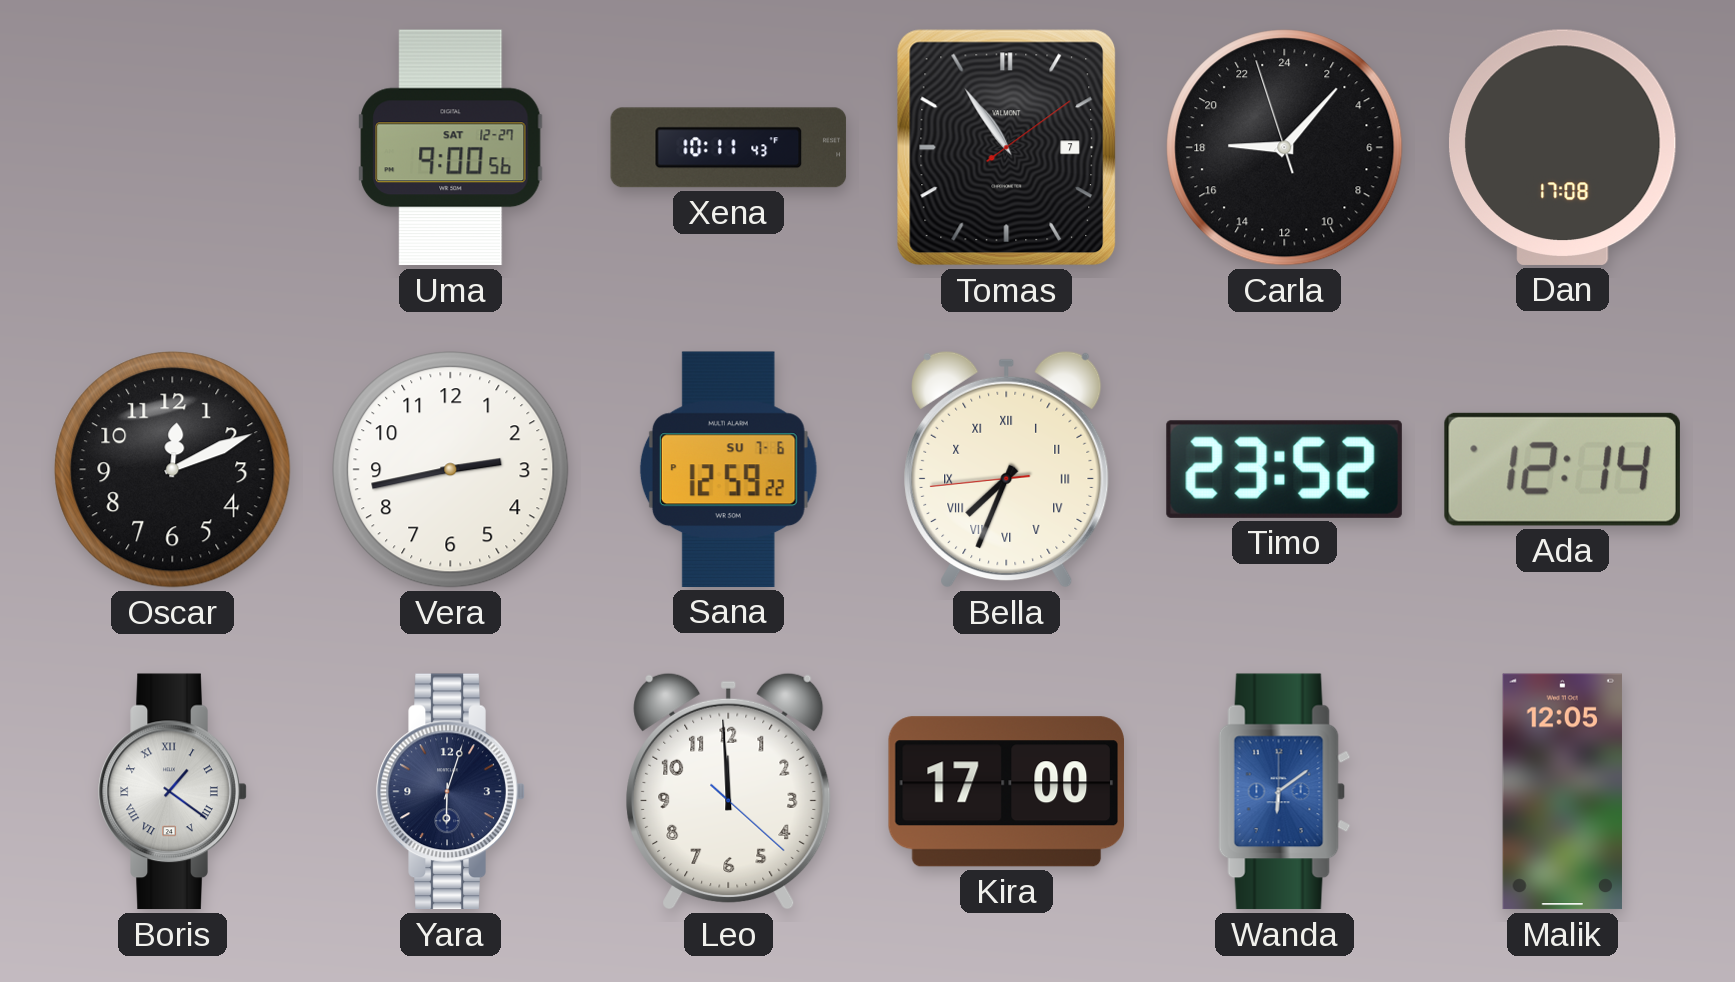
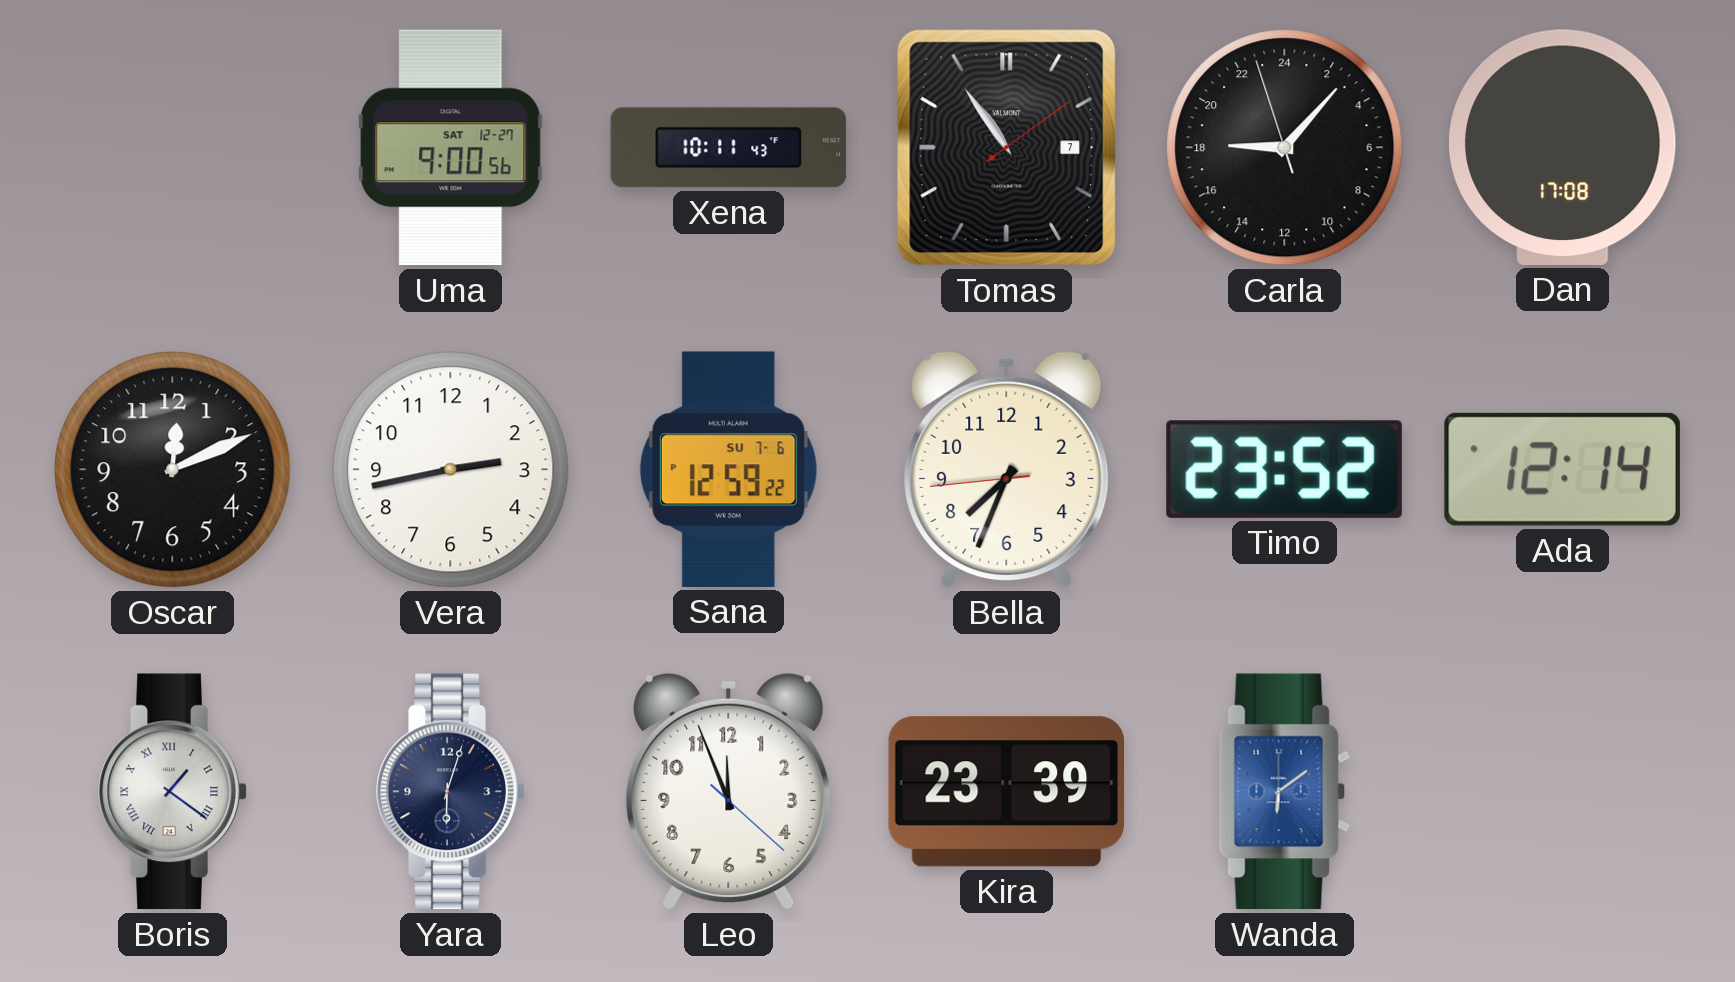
Bella numerals: Roman -> Arabic (1007, 469)
Leo: 11:59 -> 11:56 (729, 791)
Kira: 17:00 -> 23:39 (1006, 792)
Malik: 12:05 -> none (1562, 792)
